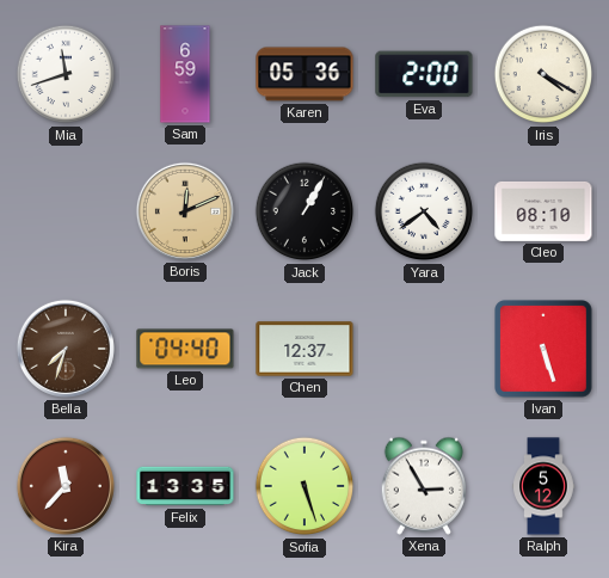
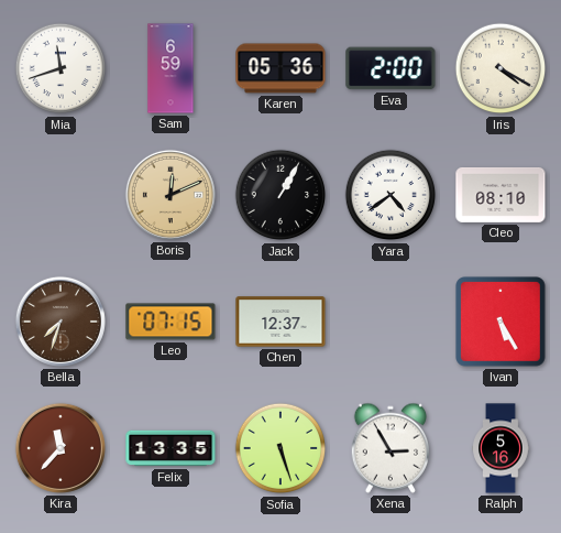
Leo: 04:40 -> 07:15 (170, 322)
Ivan: 5:27 -> 5:25 (502, 323)
Ralph: 5:12 -> 5:16 (501, 448)
